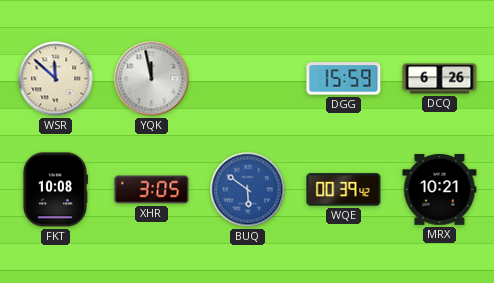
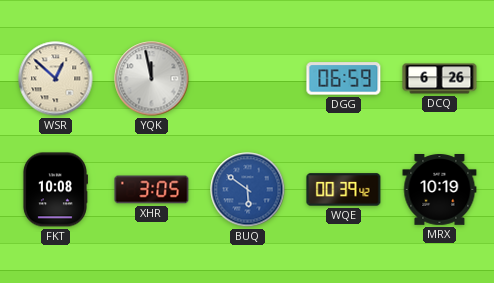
WSR: 11:52 -> 12:52 (56, 79)
DGG: 15:59 -> 06:59 (344, 79)
MRX: 10:21 -> 10:19 (440, 190)
